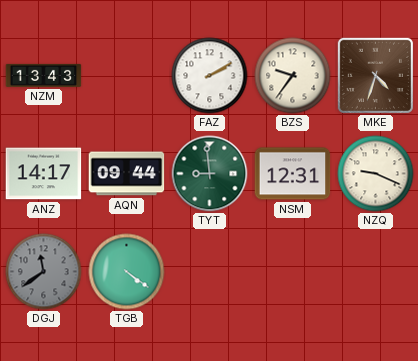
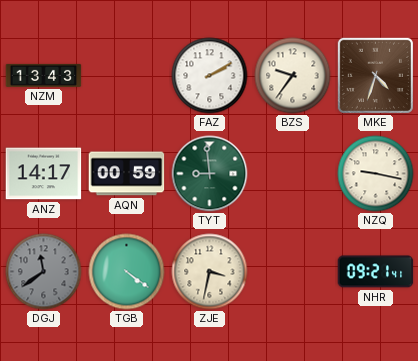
AQN: 09:44 -> 00:59 (127, 174)
NSM: 12:31 -> none (293, 174)
NZQ: 9:19 -> 9:17 (376, 174)
ZJE: none -> 3:32 (210, 272)
NHR: none -> 09:21 (376, 272)
